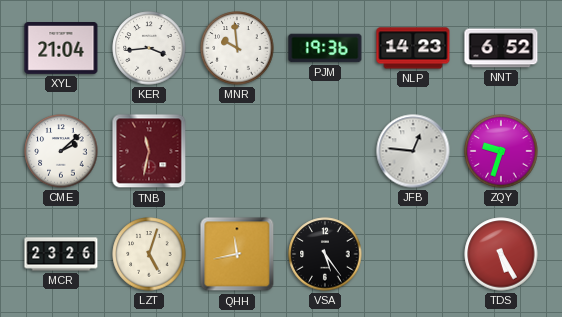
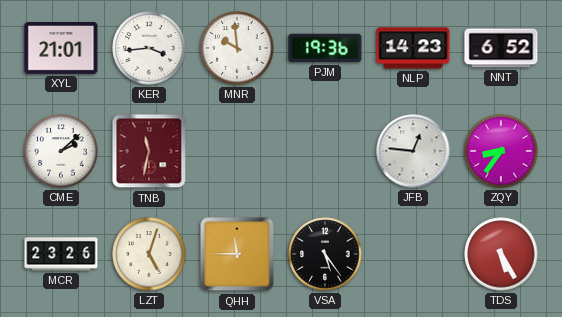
XYL: 21:04 -> 21:01 (61, 49)
ZQY: 9:33 -> 8:36 (501, 151)
QHH: 11:43 -> 11:45 (237, 254)
